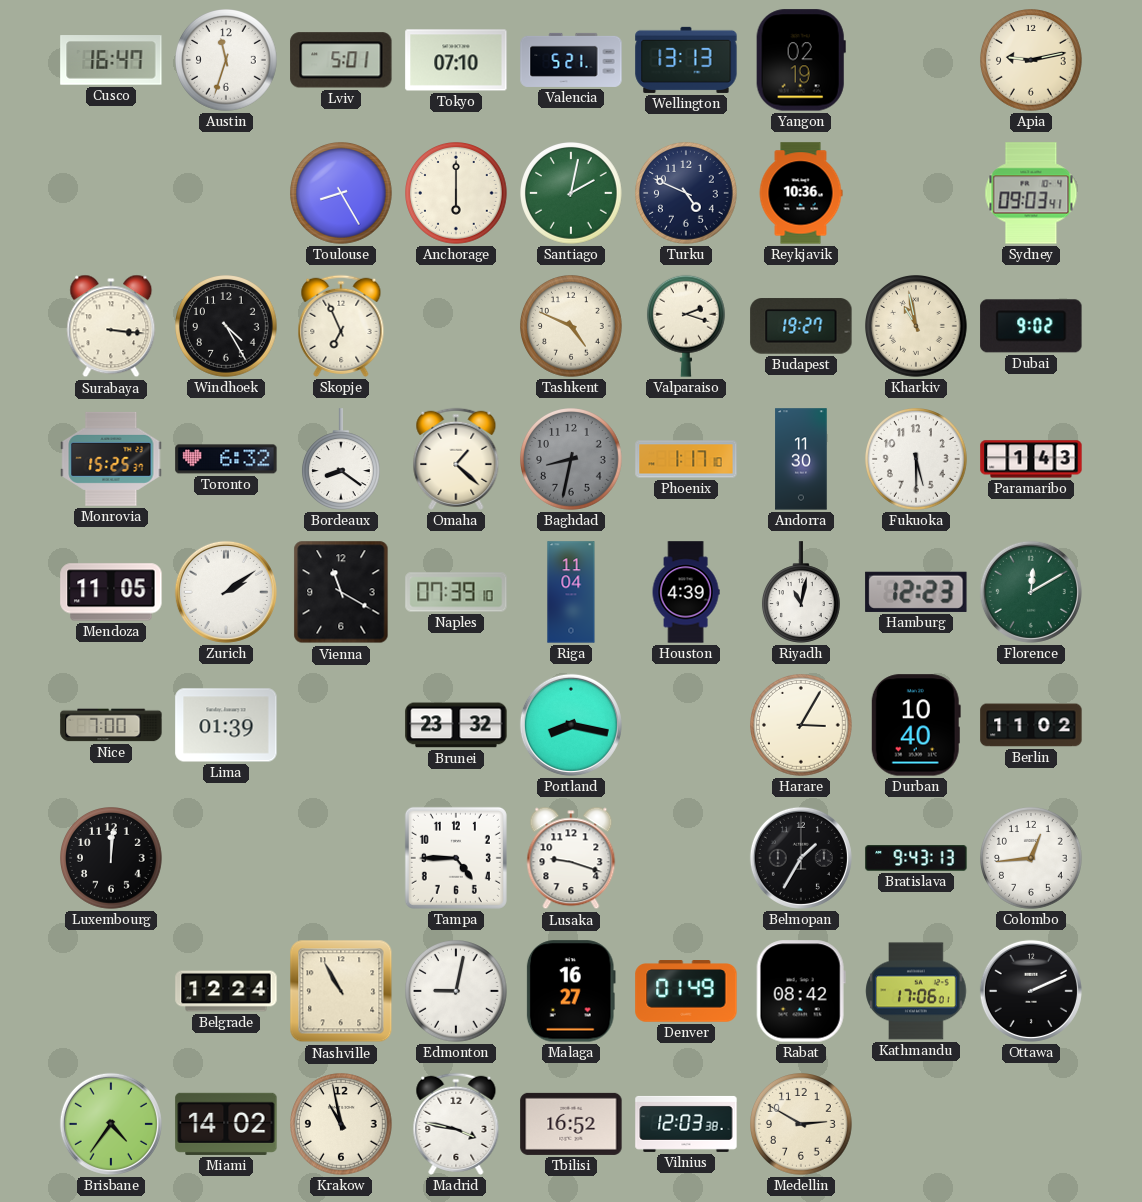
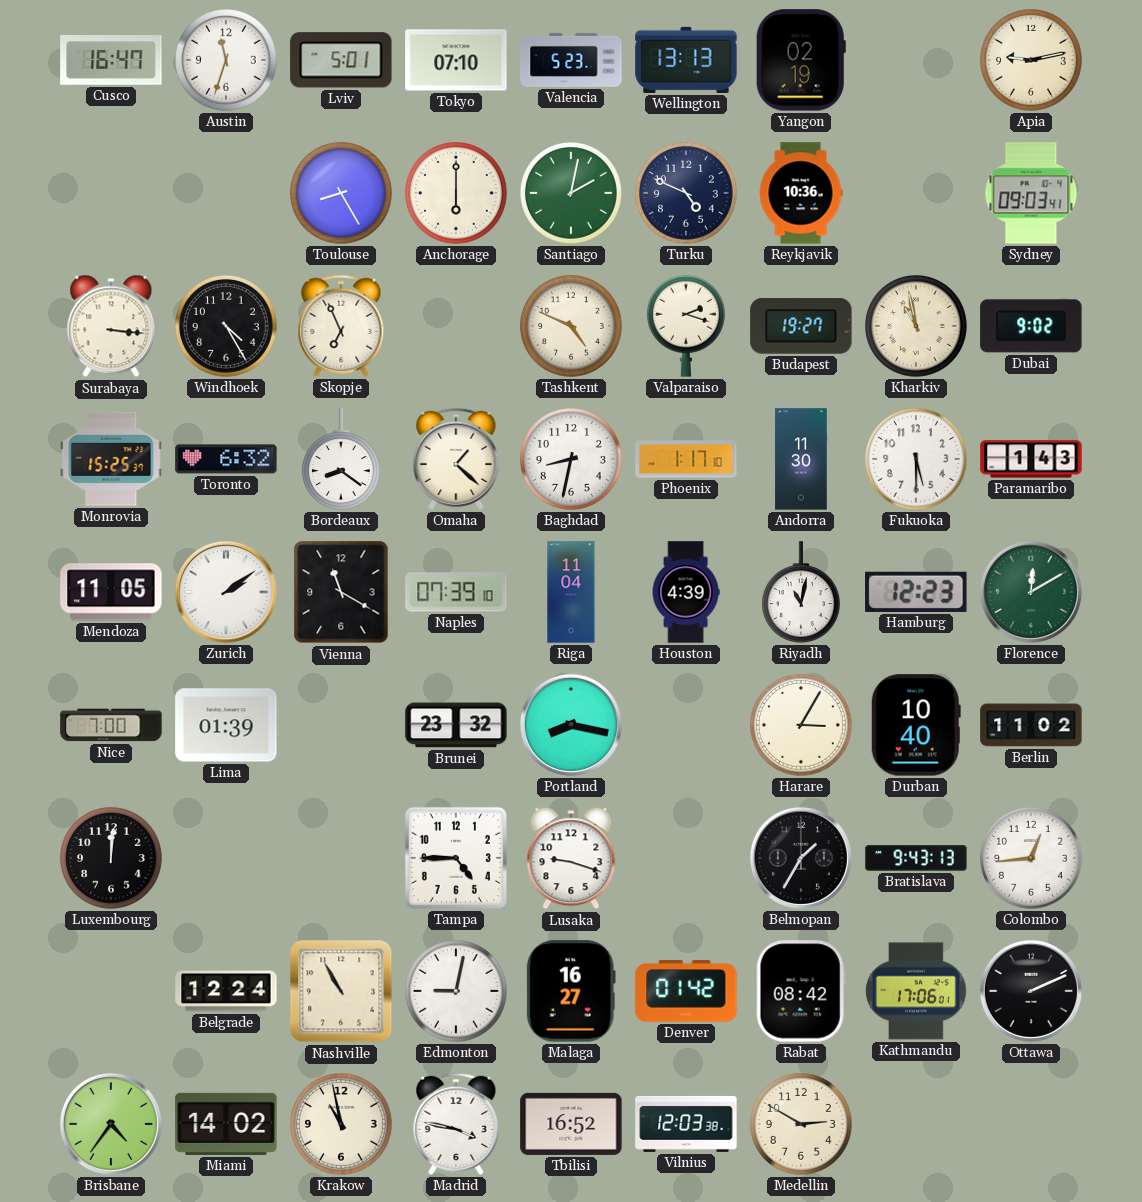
Valencia: 5:21 -> 5:23 (571, 60)
Baghdad dial: grey -> white (572, 460)
Denver: 01:49 -> 01:42 (686, 991)
